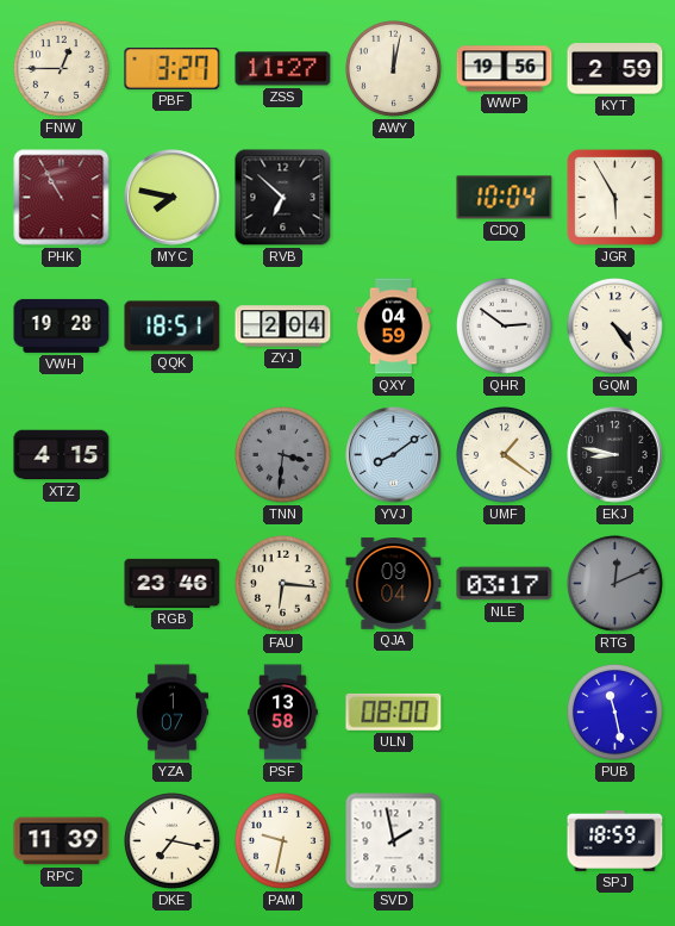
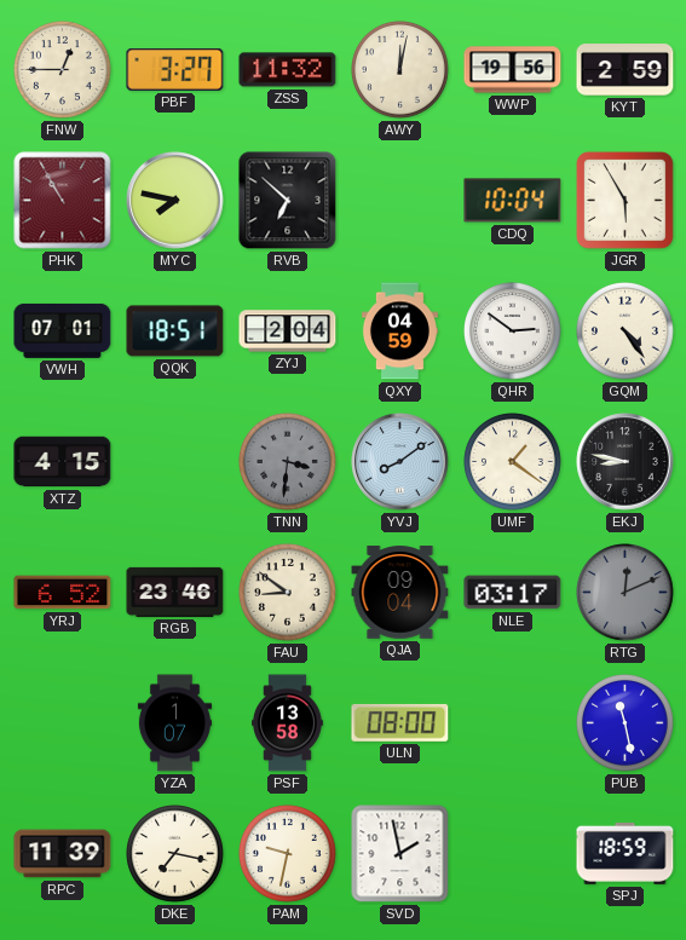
ZSS: 11:27 -> 11:32 (288, 70)
VWH: 19:28 -> 07:01 (63, 330)
YRJ: none -> 6:52 (63, 593)
FAU: 6:16 -> 8:51 (288, 593)
